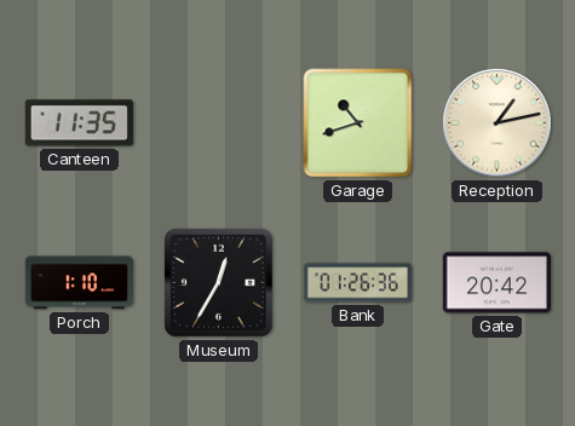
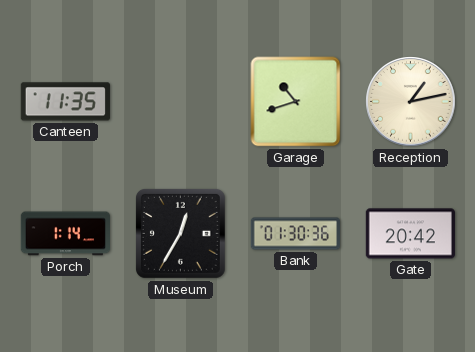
Porch: 1:10 -> 1:14 (65, 234)
Bank: 01:26 -> 01:30 (295, 234)
